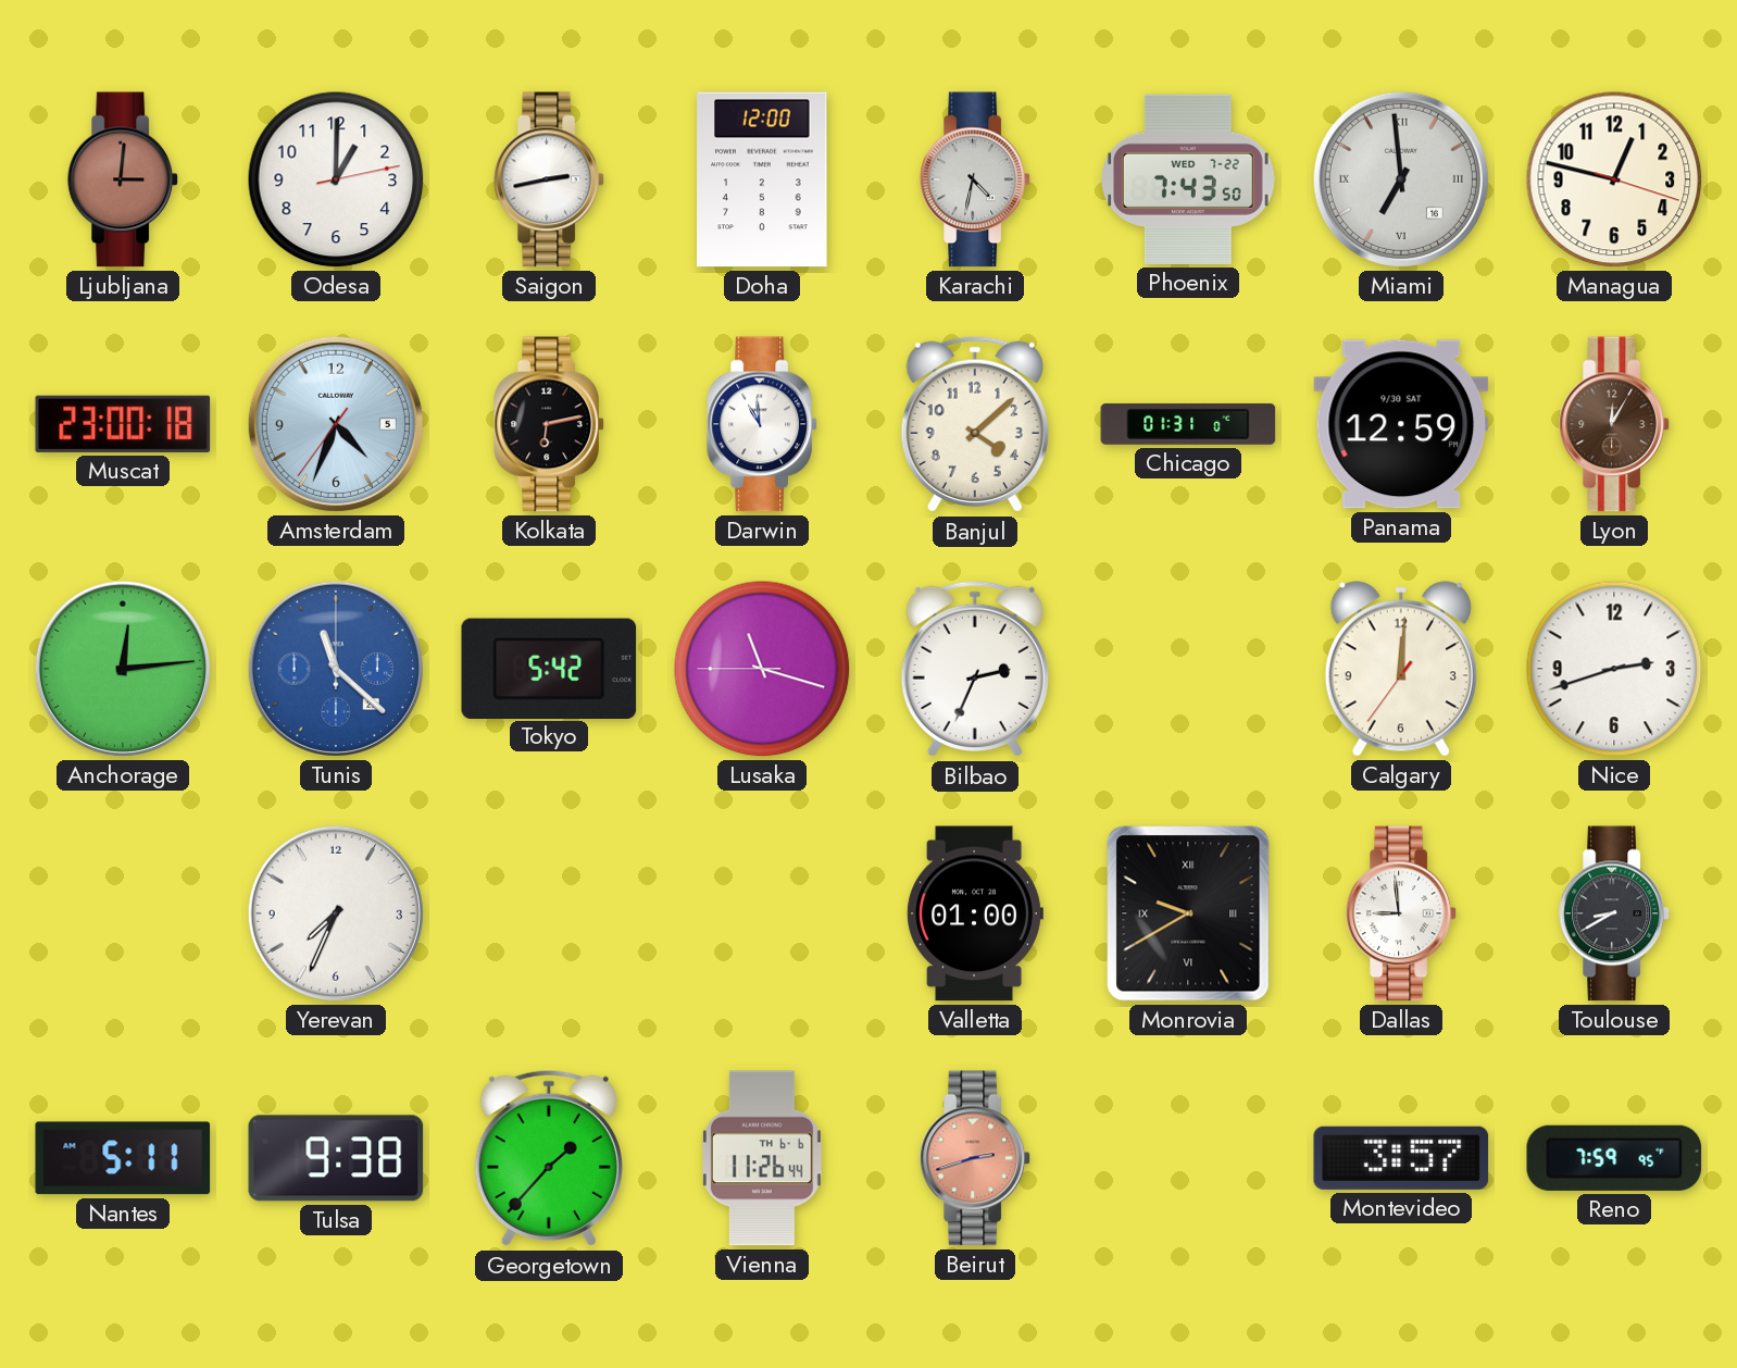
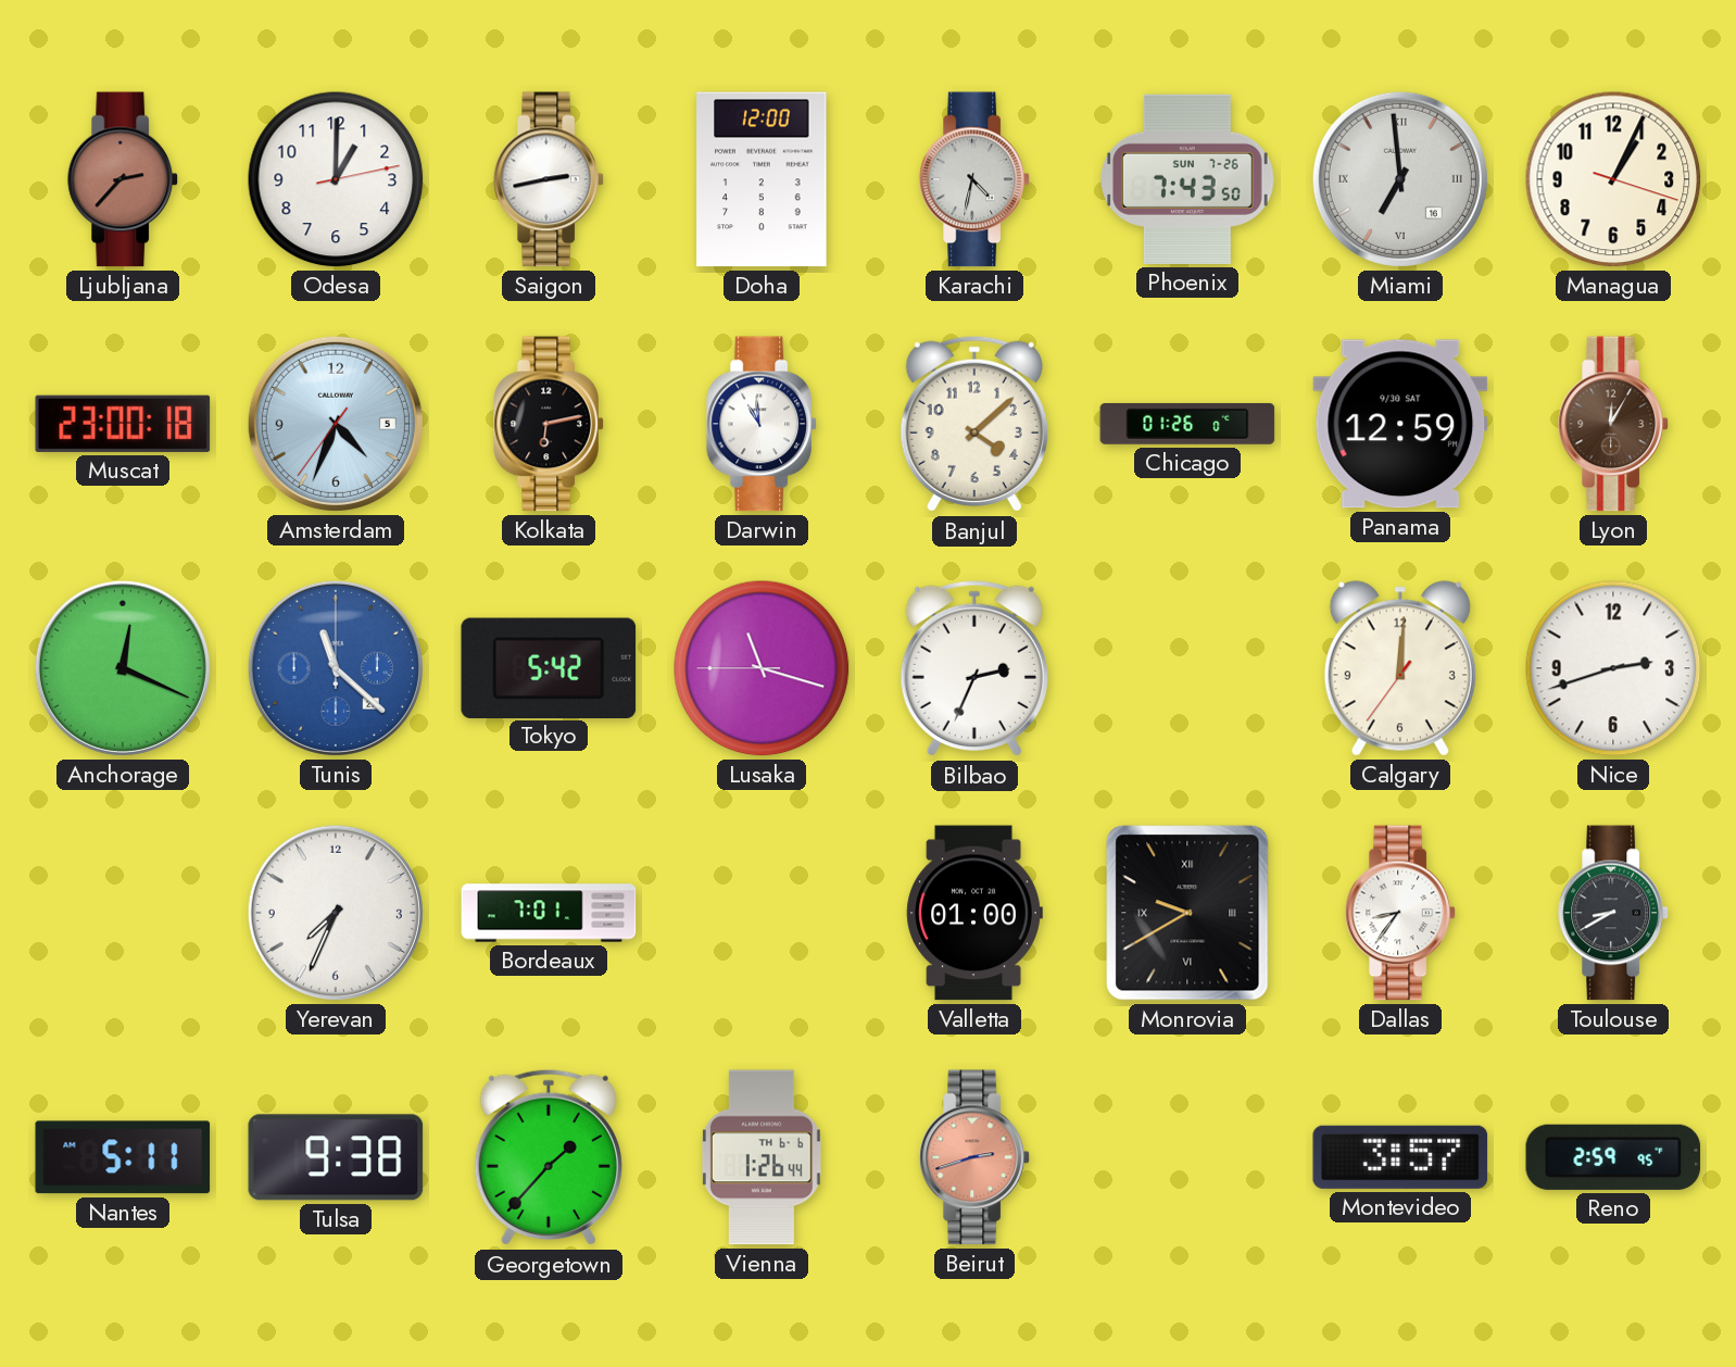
Ljubljana: 3:01 -> 2:37 (123, 179)
Phoenix date: WED 7-22 -> SUN 7-26 (1188, 179)
Managua: 12:47 -> 1:04 (1613, 179)
Chicago: 01:31 -> 01:26 (1187, 424)
Anchorage: 12:14 -> 12:19 (123, 668)
Bordeaux: none -> 7:01 (549, 913)
Dallas: 8:59 -> 8:36 (1400, 913)
Vienna: 11:26 -> 1:26 (762, 1157)
Reno: 7:59 -> 2:59 (1613, 1157)
